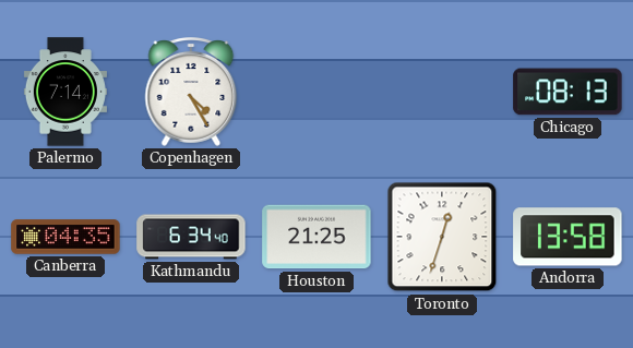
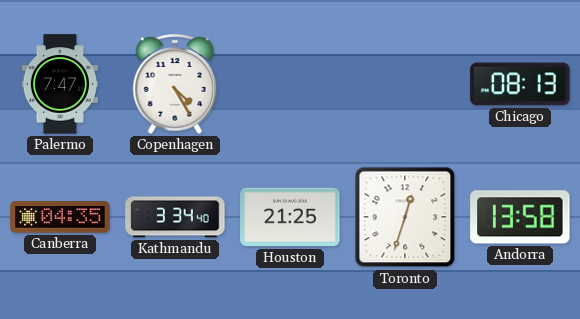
Palermo: 7:14 -> 7:47 (60, 84)
Kathmandu: 6:34 -> 3:34 (175, 217)
